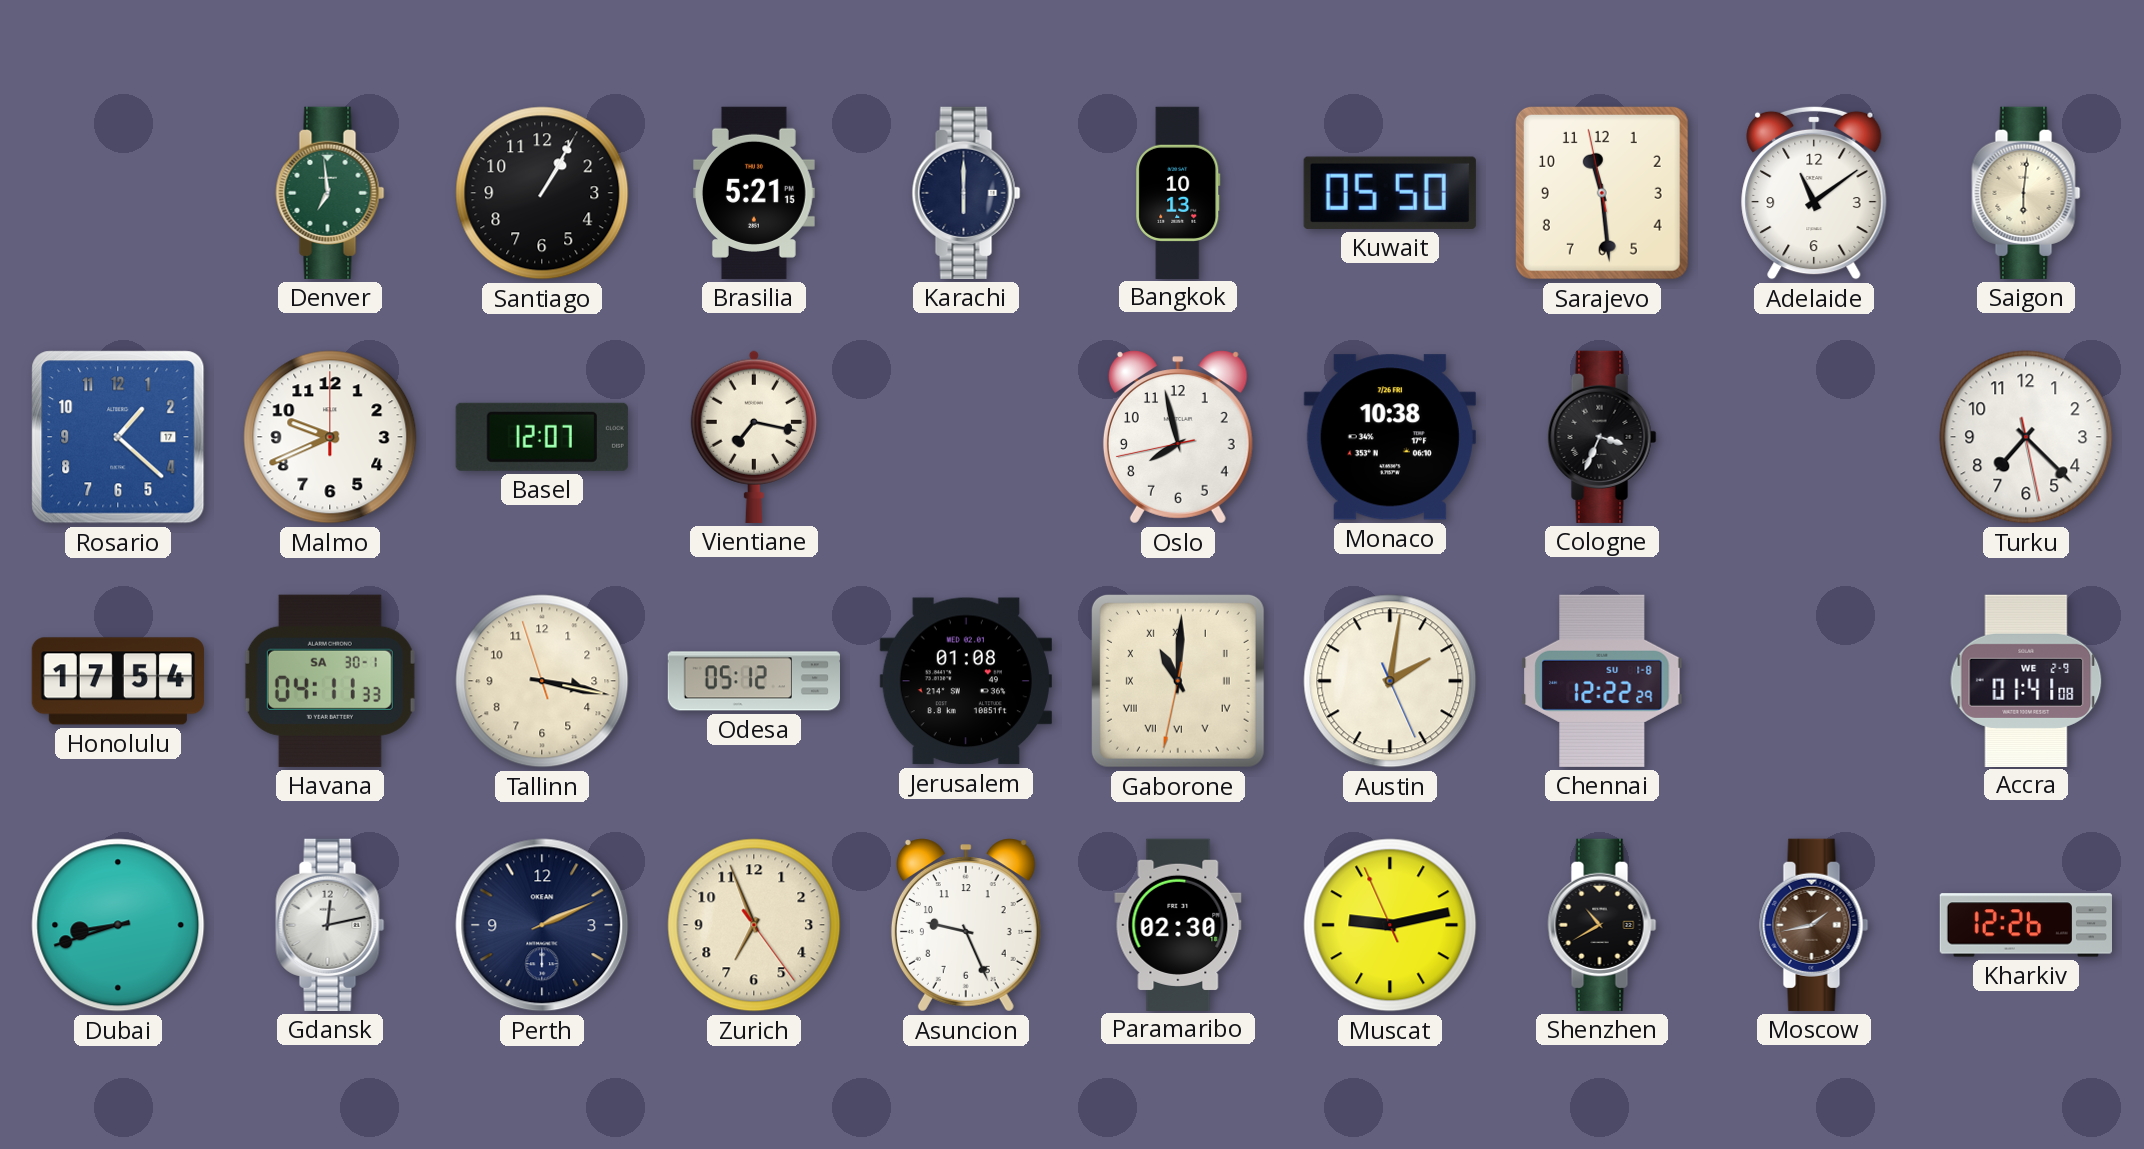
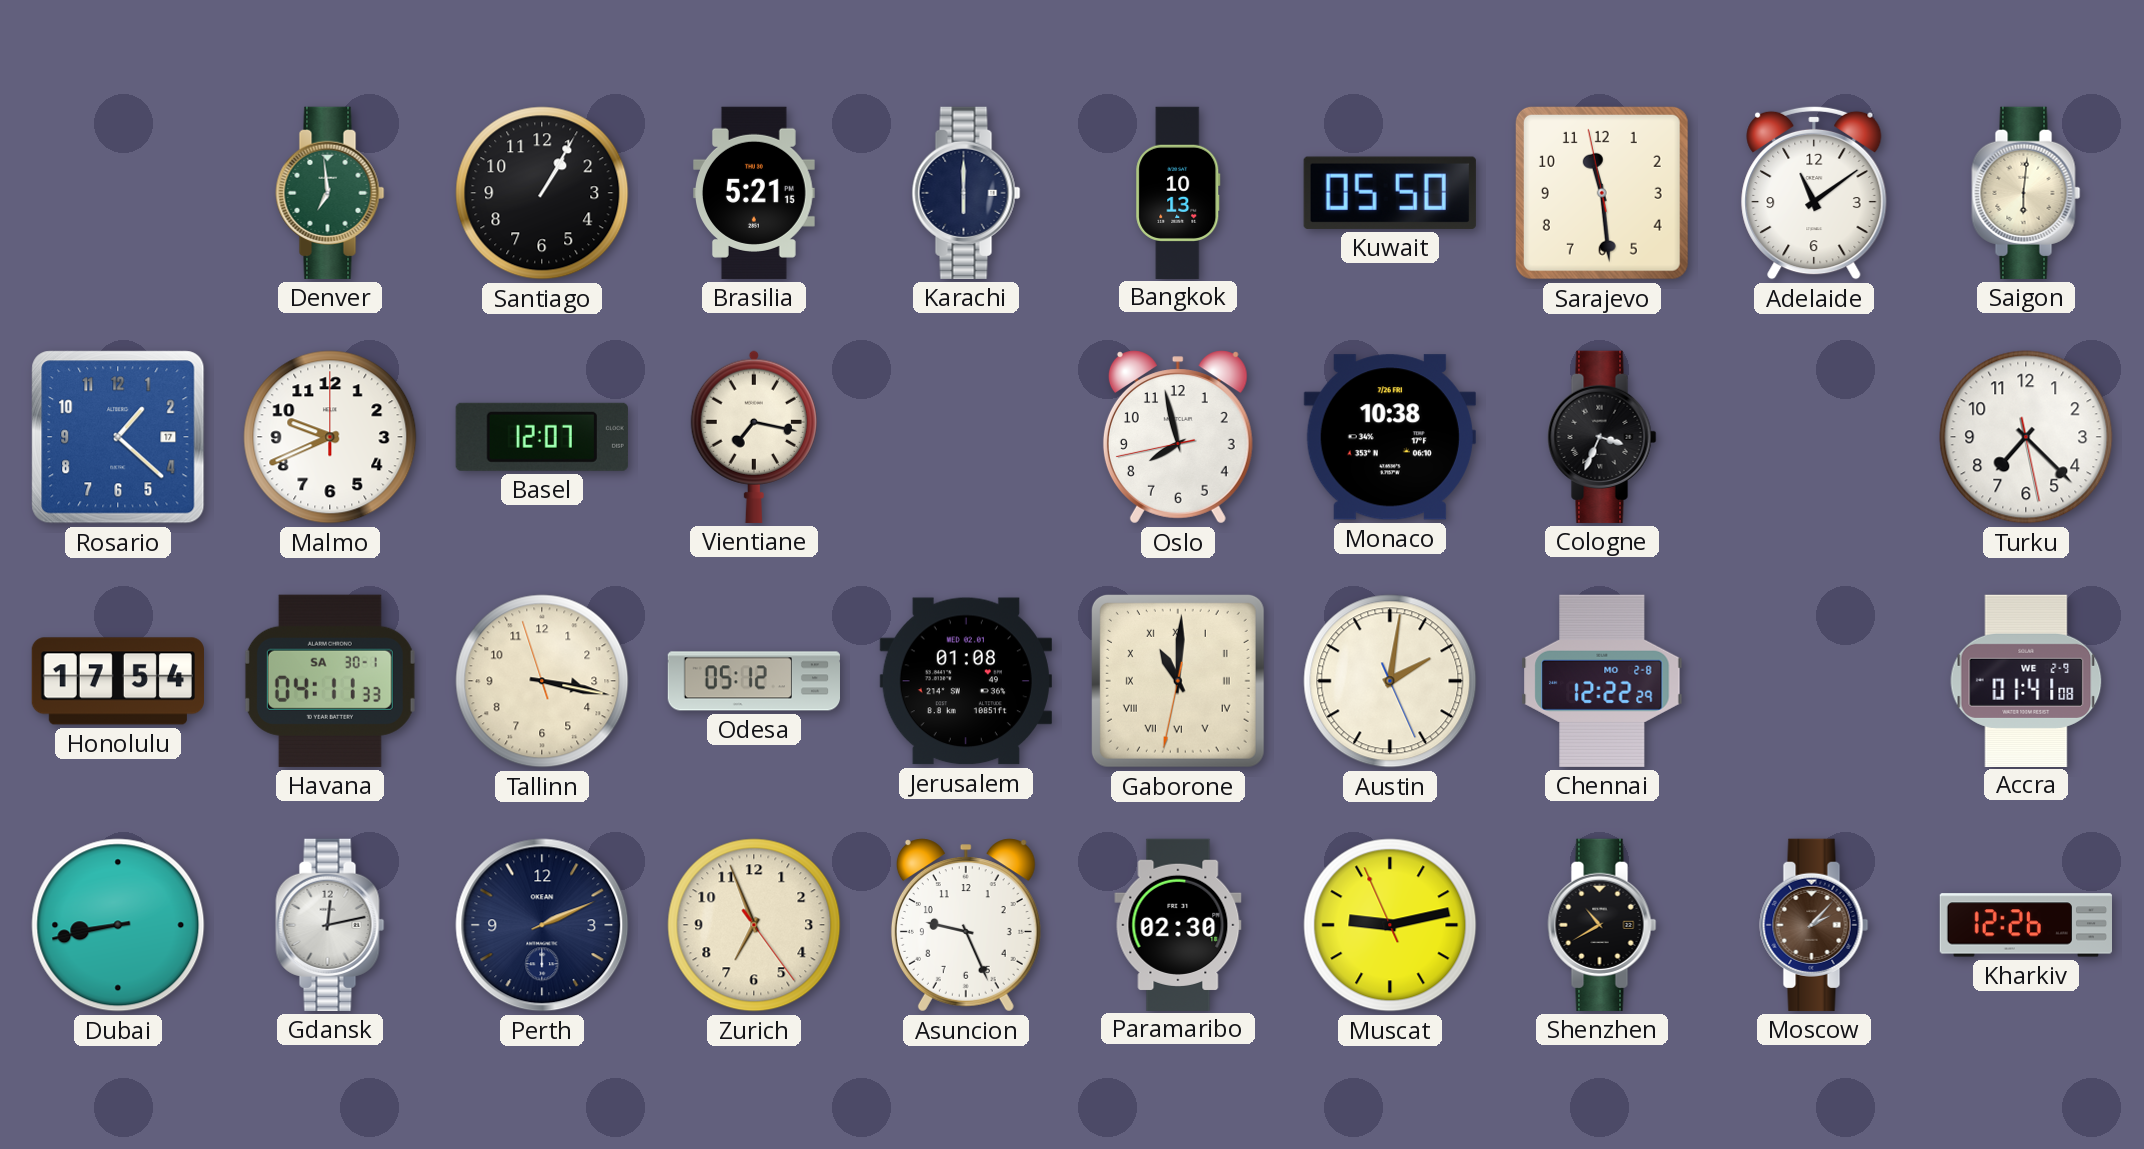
Chennai date: SU 1-8 -> MO 2-8 (1602, 681)
Dubai: 8:42 -> 8:43 (118, 925)
Moscow: 1:43 -> 2:07 (1814, 925)
